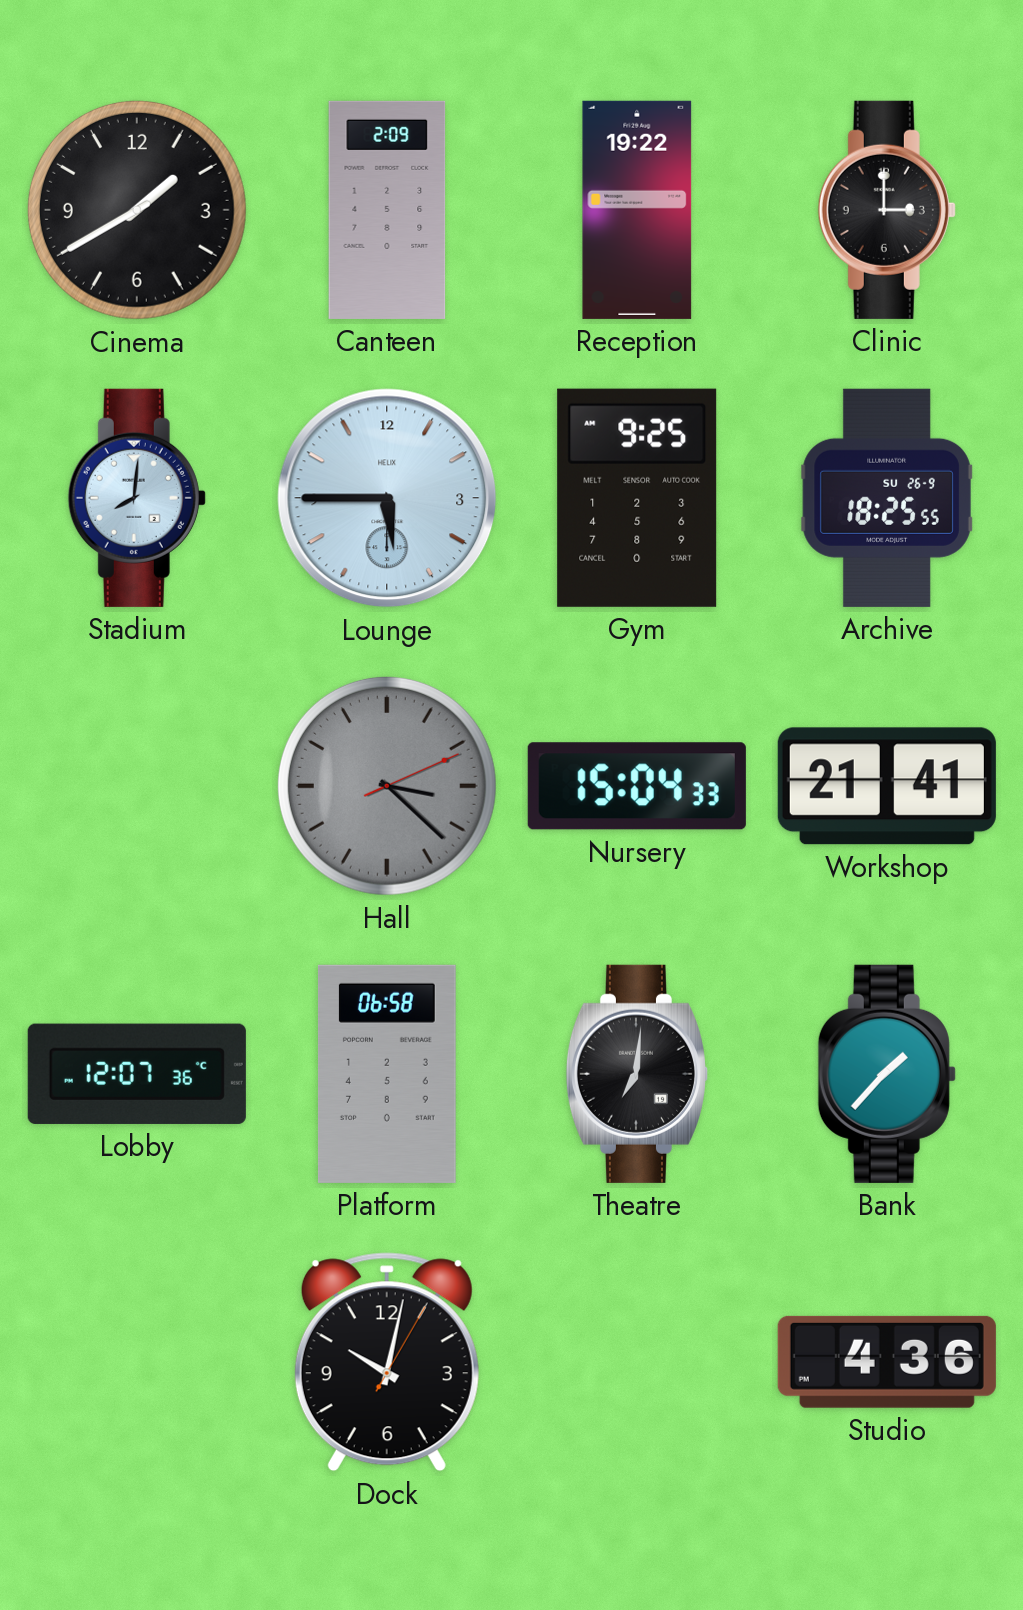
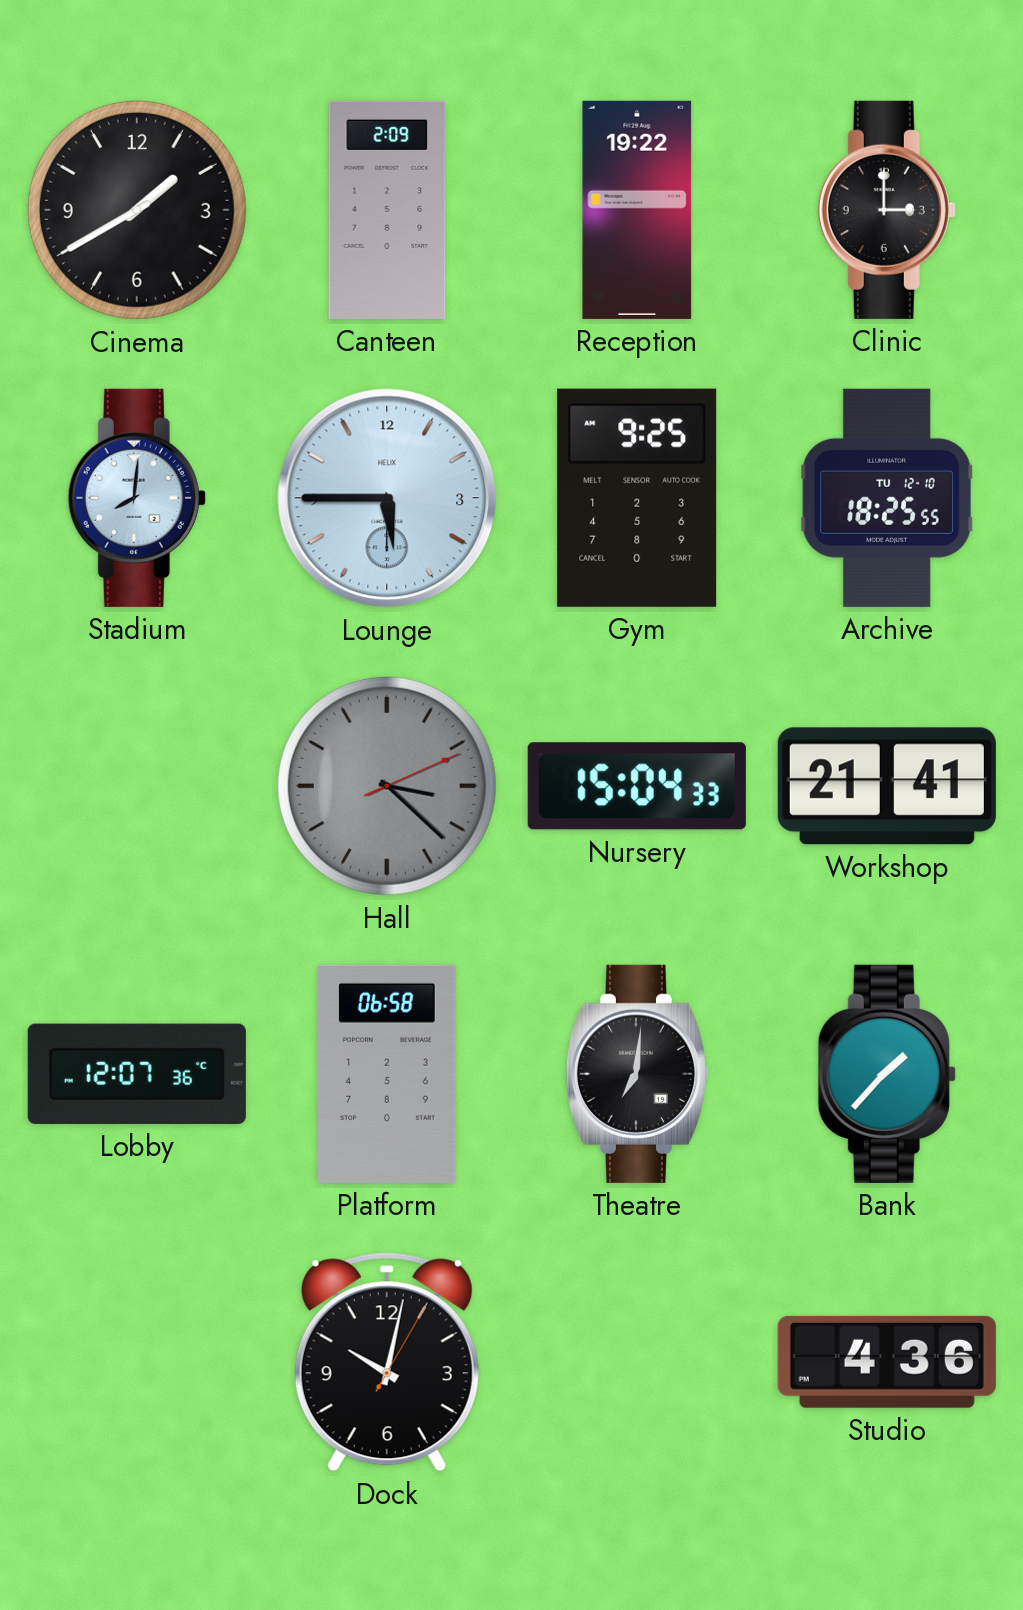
Archive date: SU 26-9 -> TU 12-10 (887, 498)
